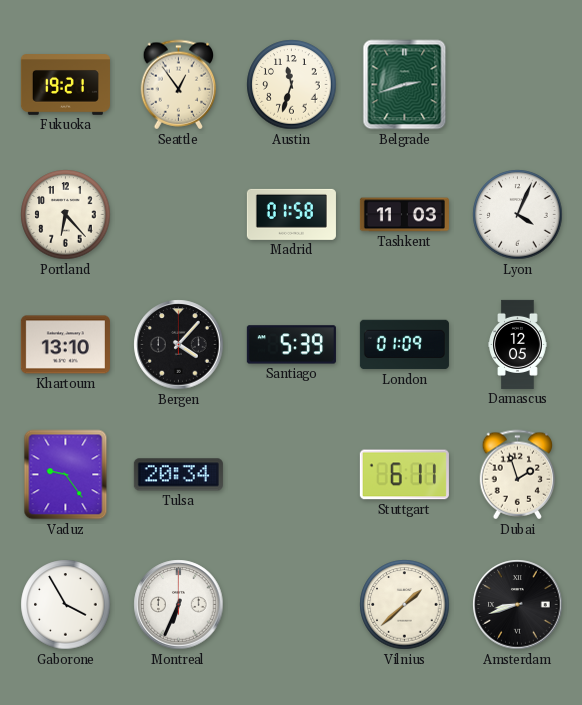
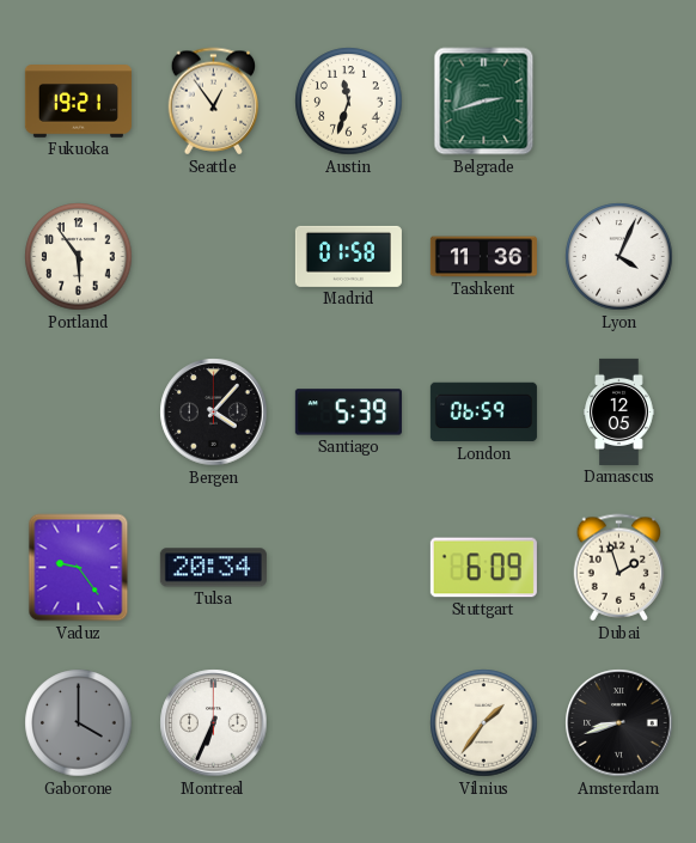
Portland: 6:23 -> 5:54 (79, 257)
Tashkent: 11:03 -> 11:36 (483, 257)
Khartoum: 13:10 -> none (65, 345)
London: 01:09 -> 06:59 (483, 413)
Stuttgart: 6:11 -> 6:09 (483, 568)
Gaborone: 3:55 -> 4:00 (79, 723)
Gaborone dial: white -> grey (79, 723)
Vilnius: 1:38 -> 1:36 (484, 723)
